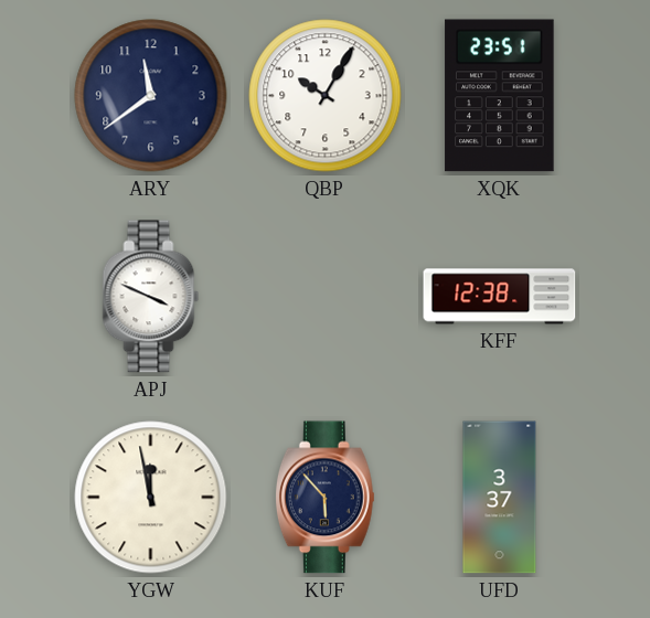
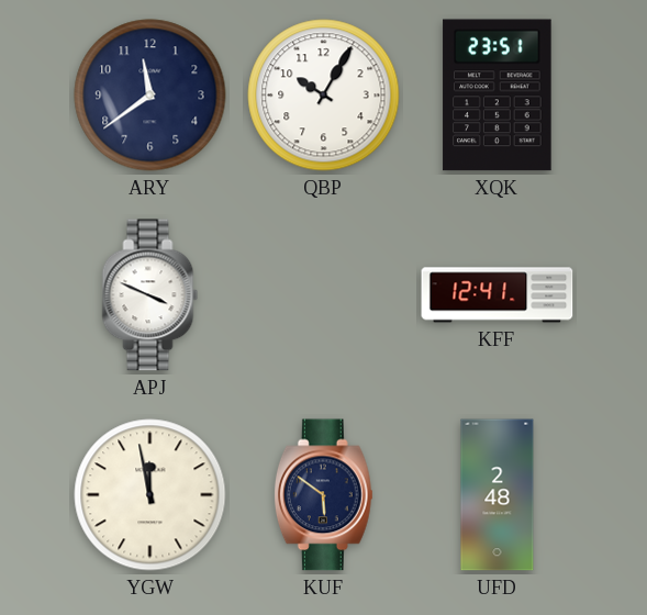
KFF: 12:38 -> 12:41 (498, 295)
KUF: 5:53 -> 5:51 (323, 495)
UFD: 3:37 -> 2:48 (498, 495)
